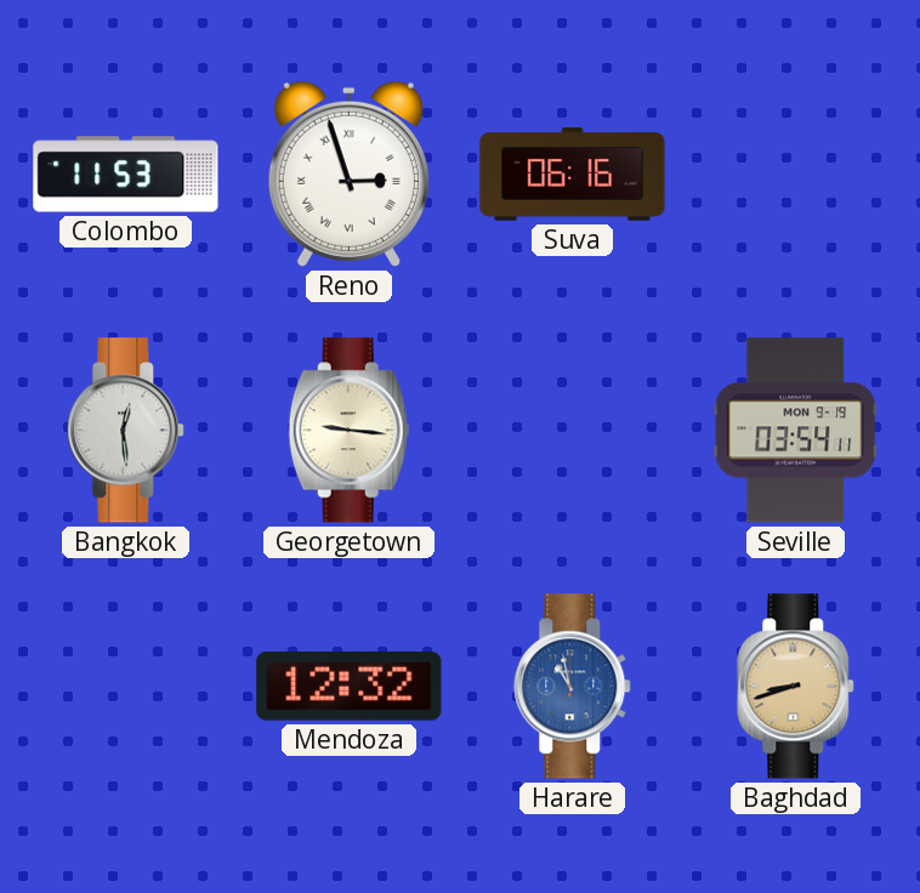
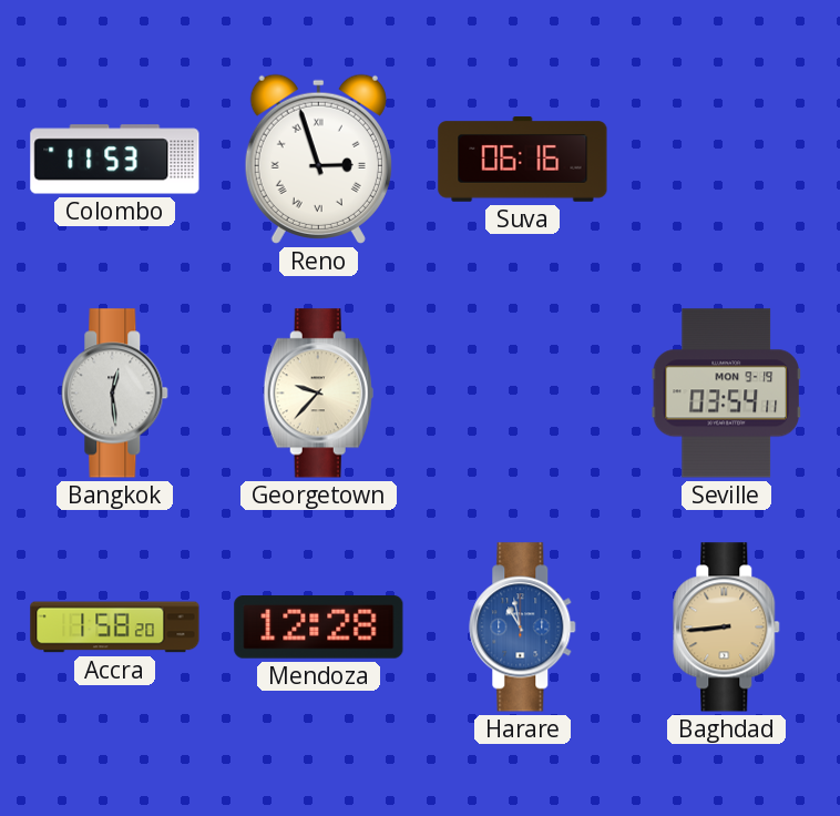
Georgetown: 9:16 -> 9:37 (318, 394)
Accra: none -> 1:58 (115, 628)
Mendoza: 12:32 -> 12:28 (319, 628)
Baghdad: 8:42 -> 8:44 (727, 628)
